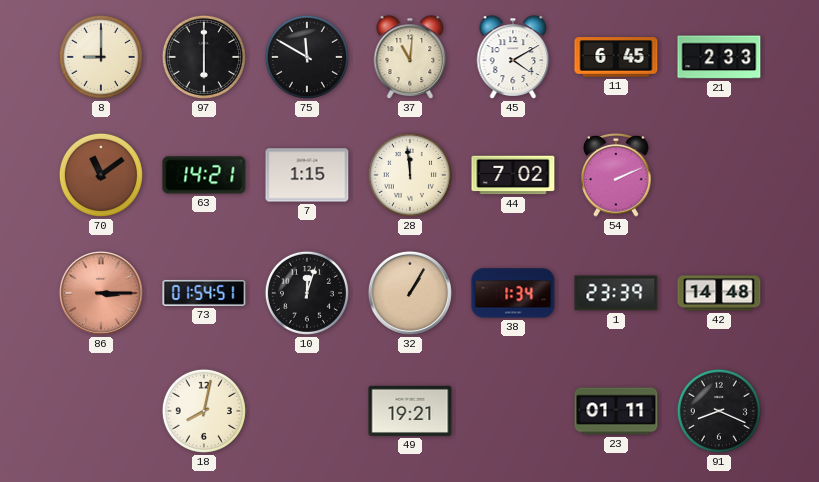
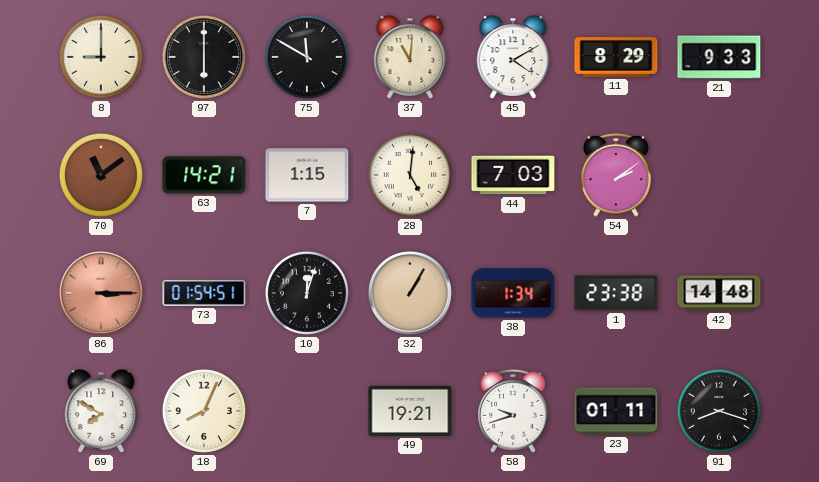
11: 6:45 -> 8:29 (616, 57)
21: 2:33 -> 9:33 (719, 57)
28: 11:59 -> 5:01 (410, 175)
44: 7:02 -> 7:03 (513, 175)
54: 2:11 -> 2:09 (616, 176)
1: 23:39 -> 23:38 (616, 293)
69: none -> 7:50 (101, 411)
18: 8:02 -> 8:04 (204, 411)
58: none -> 9:42 (513, 412)
91: 8:19 -> 8:18 (719, 411)
